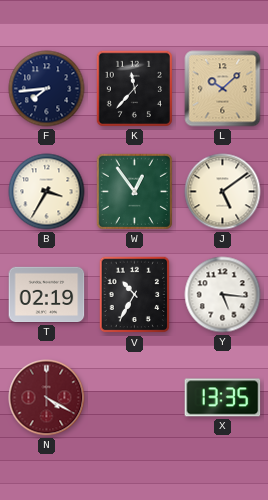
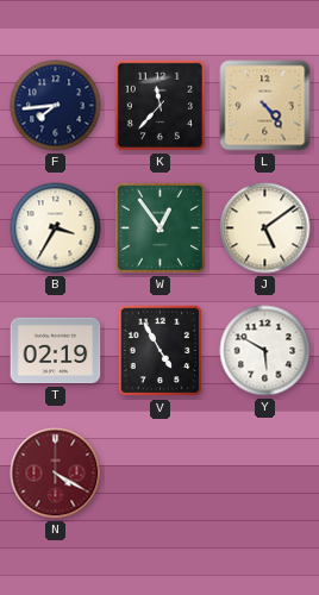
L: 10:08 -> 4:24 (265, 106)
V: 10:35 -> 4:55 (161, 351)
Y: 5:16 -> 5:50 (265, 351)
X: 13:35 -> none (223, 398)
